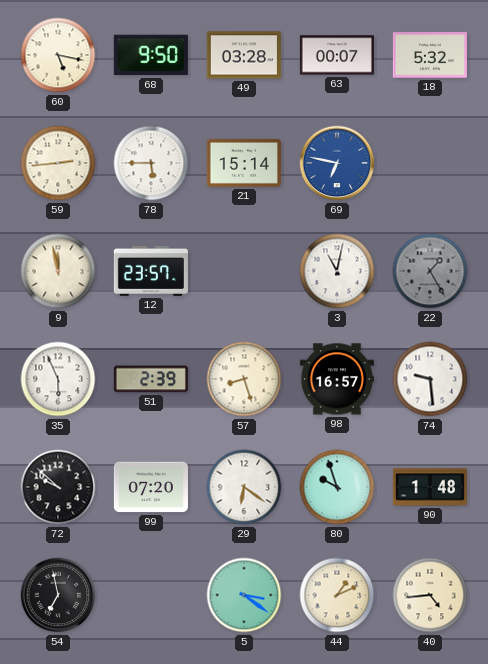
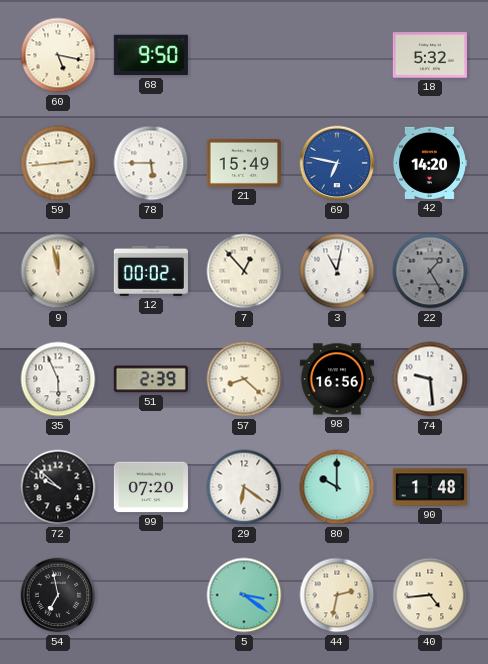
49: 03:28 -> none (244, 55)
63: 00:07 -> none (337, 55)
21: 15:14 -> 15:49 (244, 163)
42: none -> 14:20 (429, 163)
12: 23:57 -> 00:02 (151, 271)
7: none -> 12:53 (244, 271)
57: 8:27 -> 8:22 (244, 379)
98: 16:57 -> 16:56 (337, 379)
80: 9:57 -> 10:00 (337, 487)
44: 1:11 -> 2:32 (337, 595)
